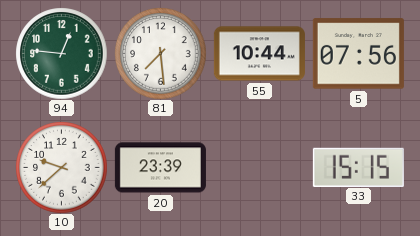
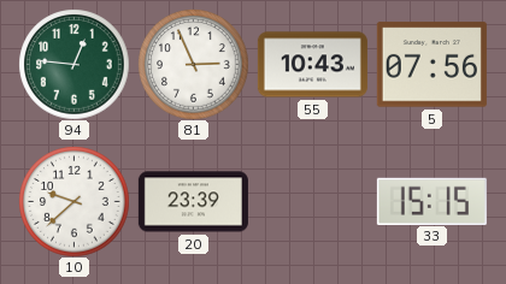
81: 7:29 -> 2:56 (193, 64)
55: 10:44 -> 10:43 (312, 65)
